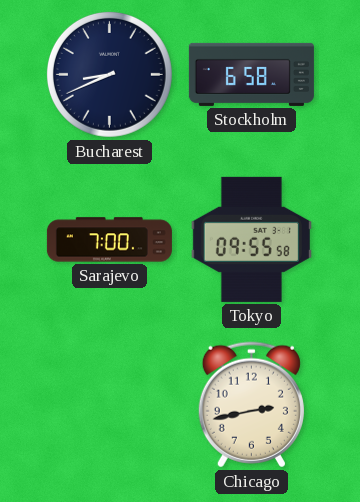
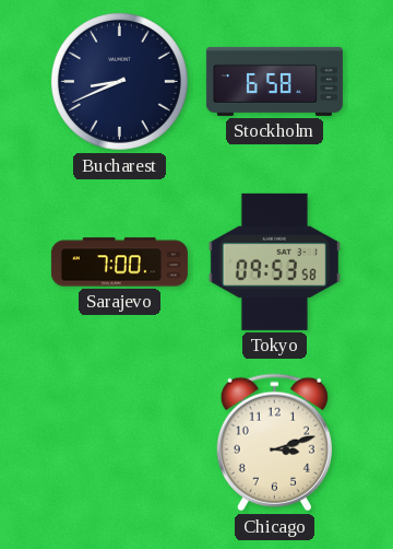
Tokyo: 09:55 -> 09:53 (274, 261)
Chicago: 2:43 -> 3:12 (274, 443)
